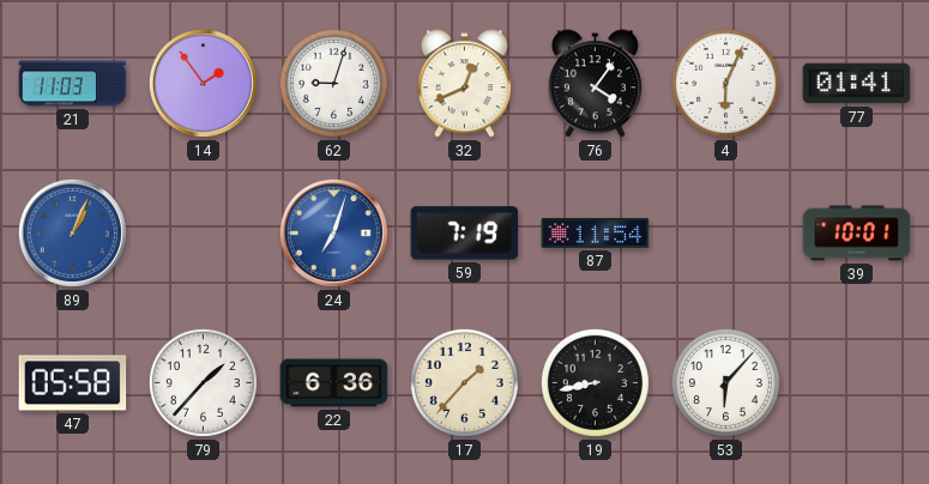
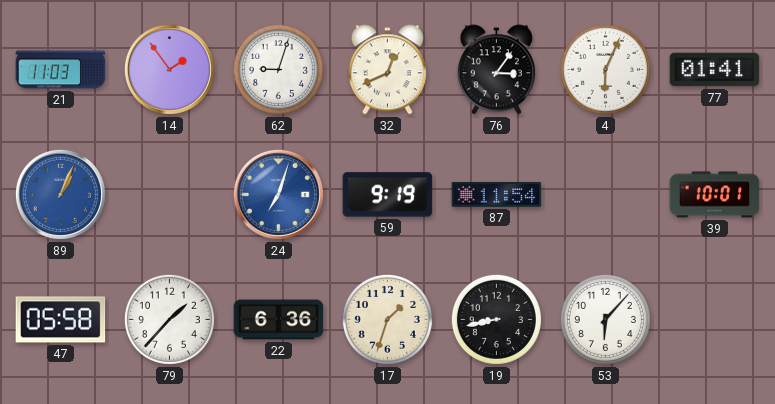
76: 4:06 -> 3:06 (496, 70)
59: 7:19 -> 9:19 (388, 195)
17: 1:37 -> 1:33 (387, 319)
